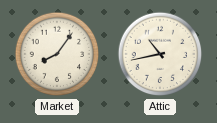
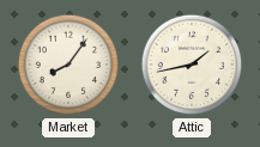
Attic: 10:43 -> 1:43 (192, 65)
